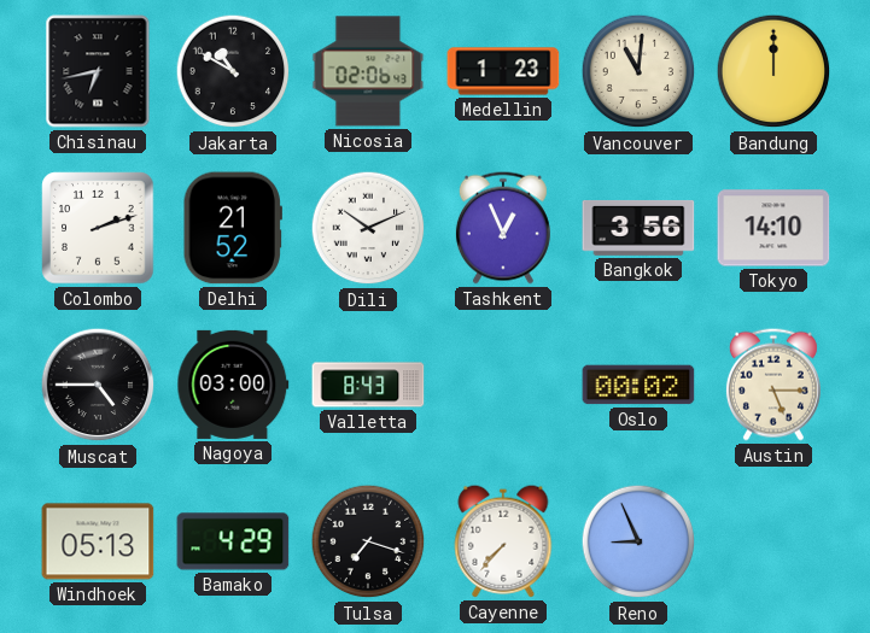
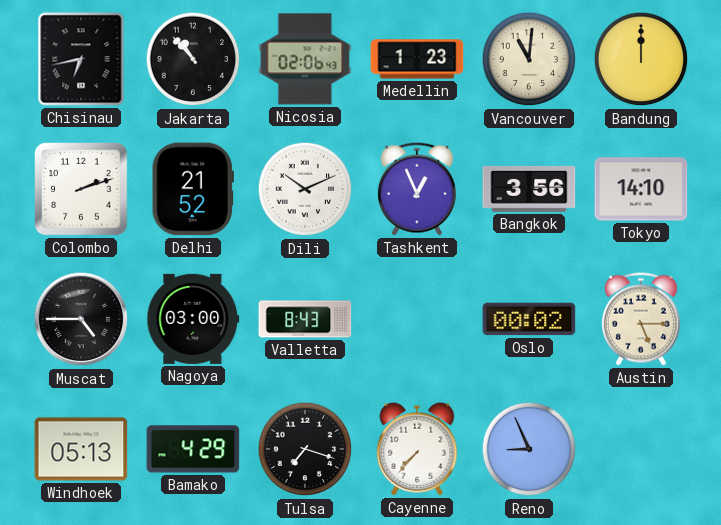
Jakarta: 10:50 -> 10:53 (193, 59)
